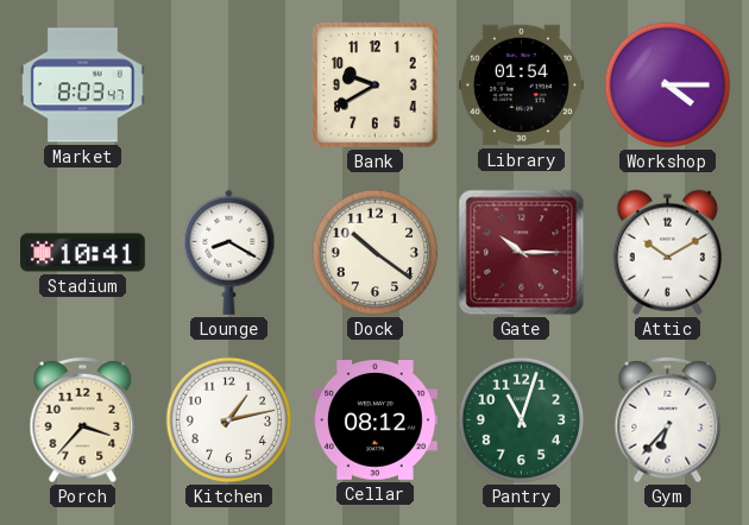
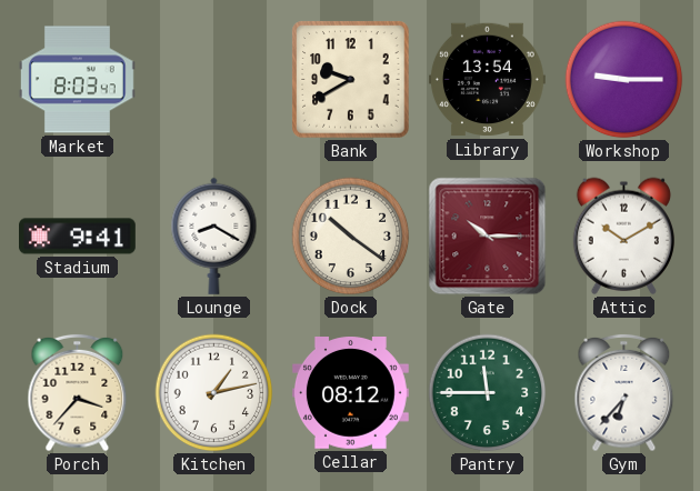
Library: 01:54 -> 13:54 (487, 80)
Workshop: 4:15 -> 9:15 (624, 80)
Stadium: 10:41 -> 9:41 (78, 237)
Pantry: 11:03 -> 11:45 (488, 393)
